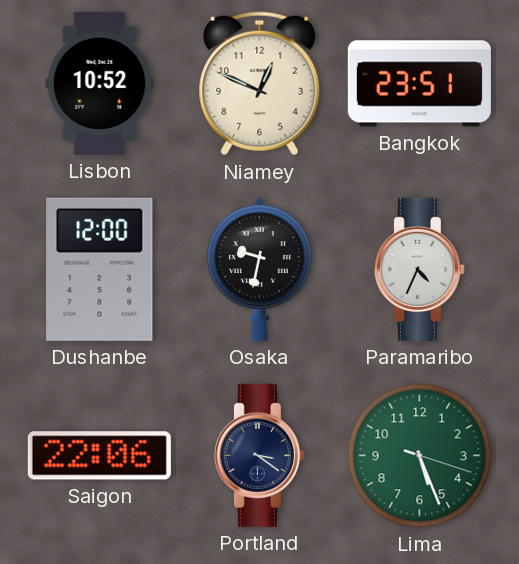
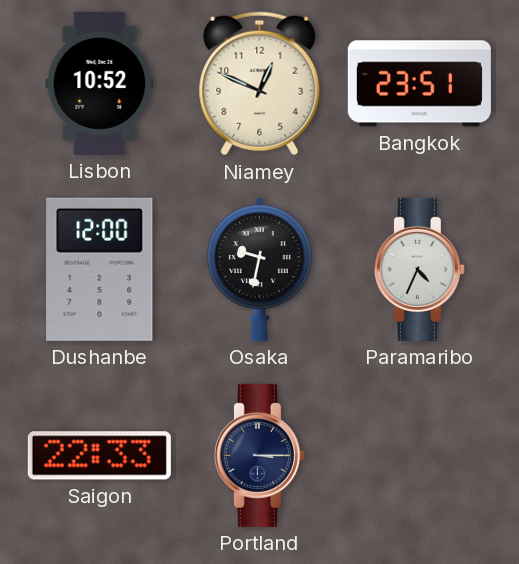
Saigon: 22:06 -> 22:33 (99, 456)
Portland: 3:21 -> 3:15 (259, 455)
Lima: 5:26 -> none (420, 456)
